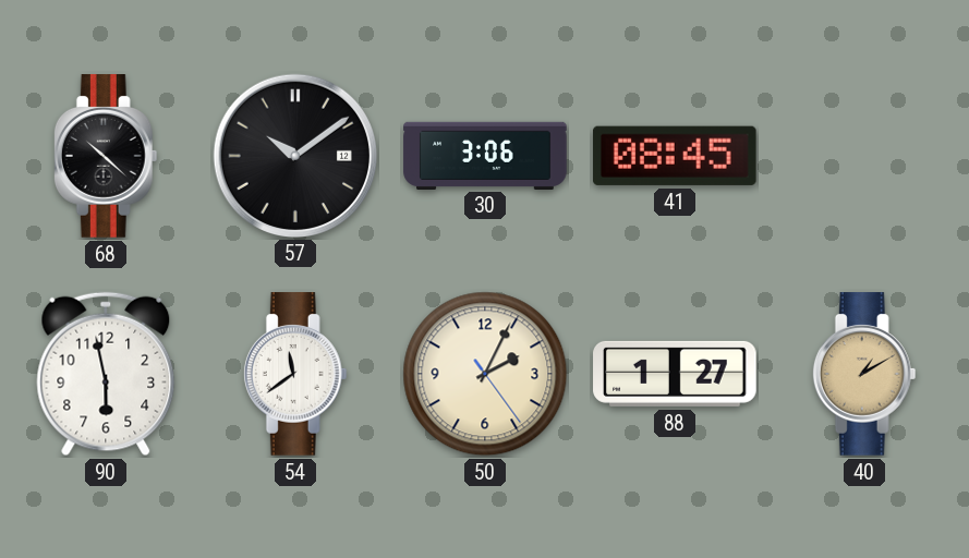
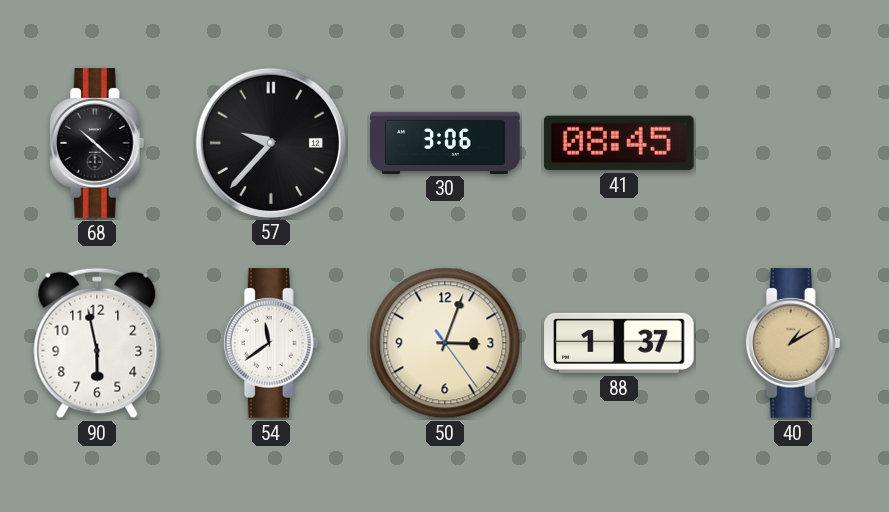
57: 10:09 -> 9:37 (270, 142)
50: 2:04 -> 3:03 (445, 343)
88: 1:27 -> 1:37 (619, 343)
